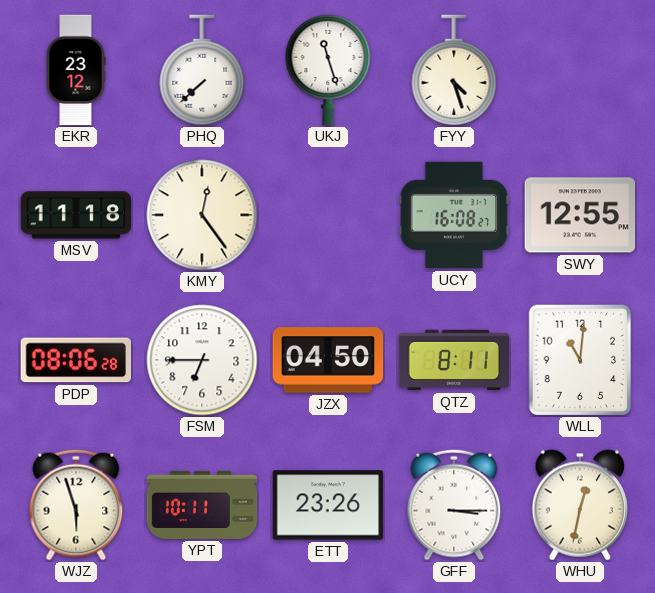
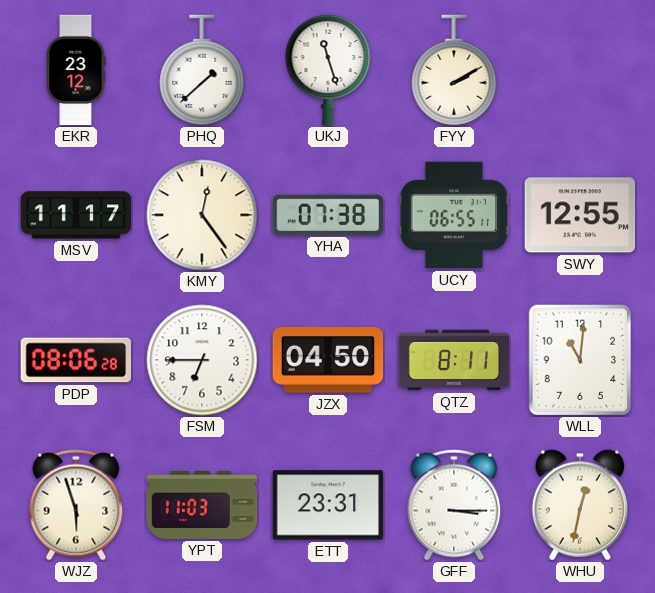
PHQ: 7:38 -> 1:38 (202, 70)
FYY: 4:27 -> 2:10 (454, 70)
MSV: 11:18 -> 11:17 (76, 215)
YHA: none -> 07:38 (328, 215)
UCY: 16:08 -> 06:55 (454, 215)
YPT: 10:11 -> 11:03 (202, 505)
ETT: 23:26 -> 23:31 (328, 505)
